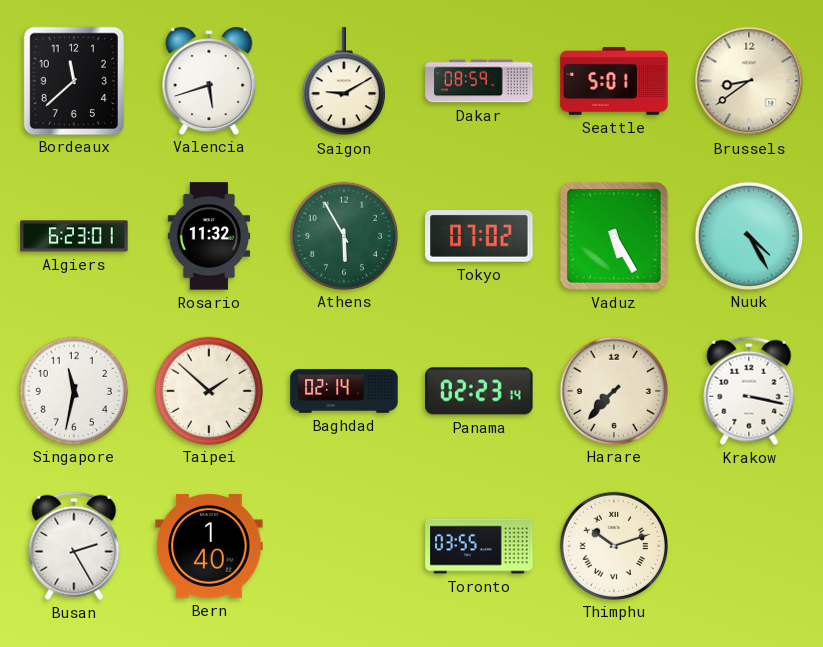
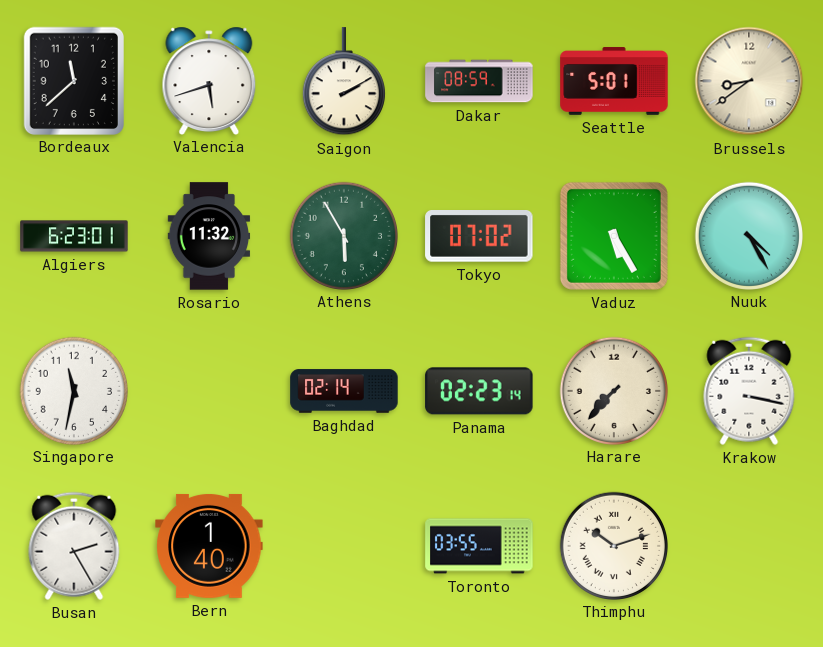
Saigon: 9:10 -> 2:10 (344, 82)
Taipei: 1:52 -> none (208, 390)
